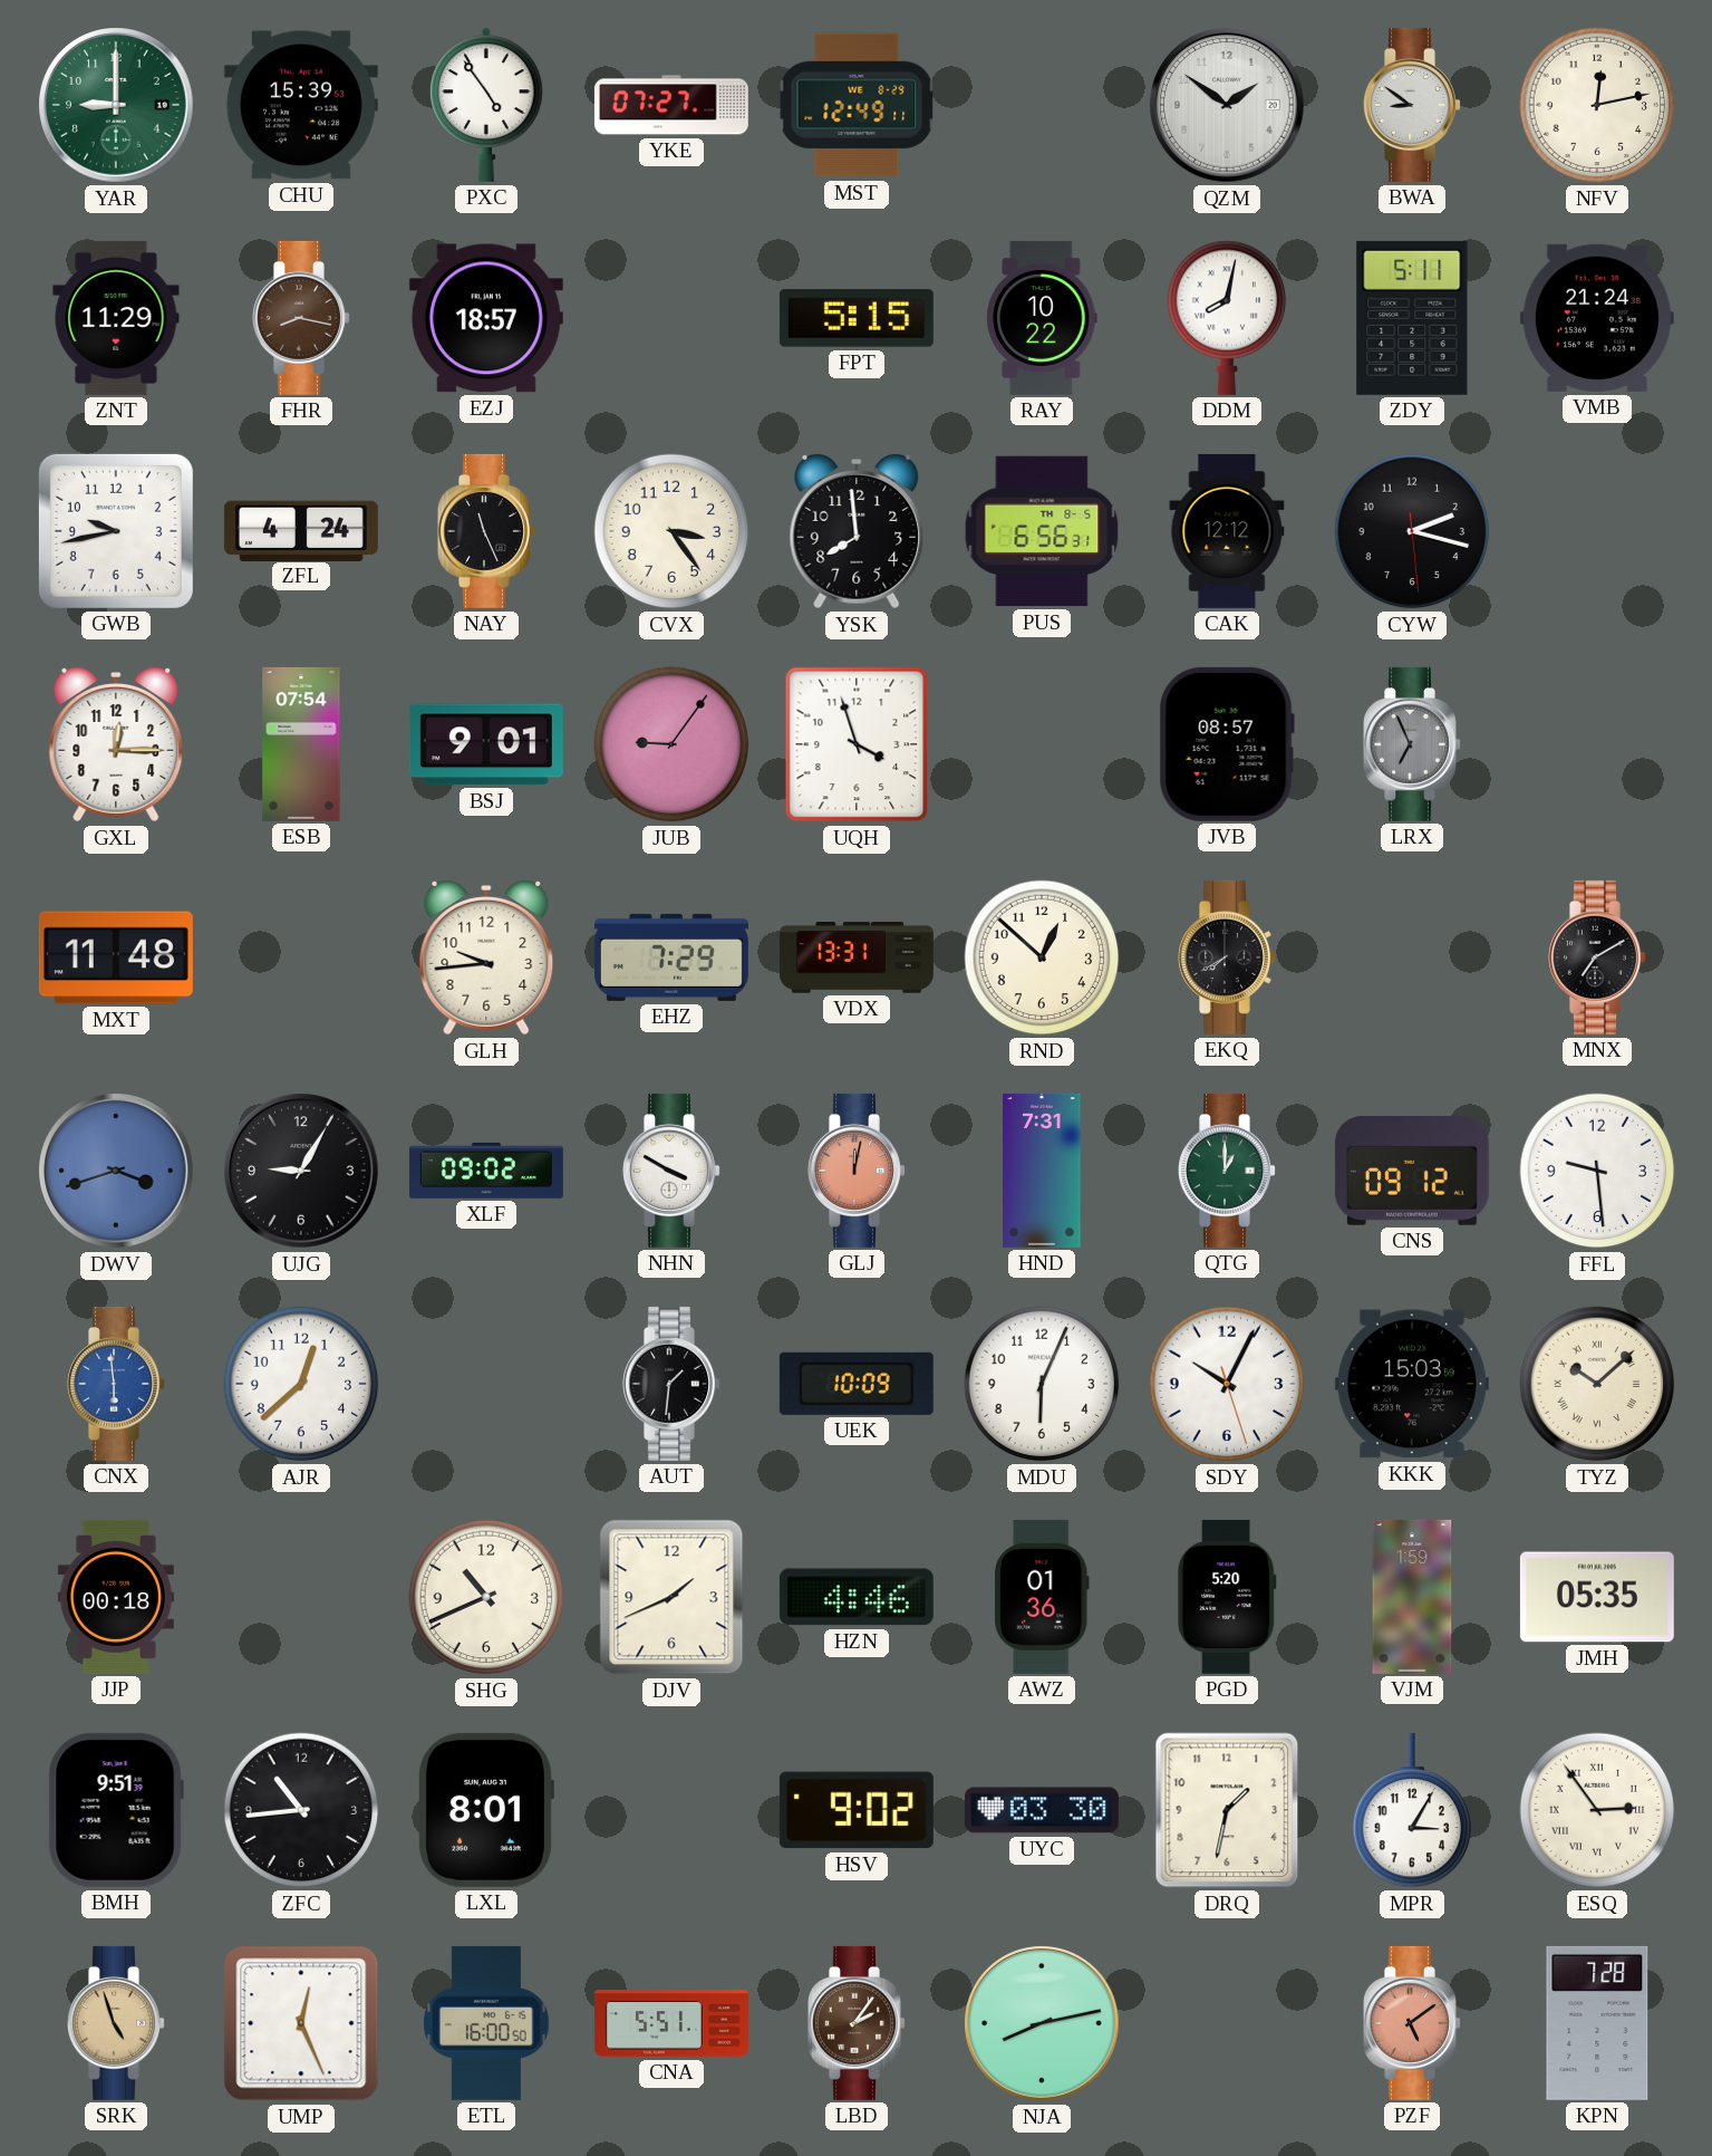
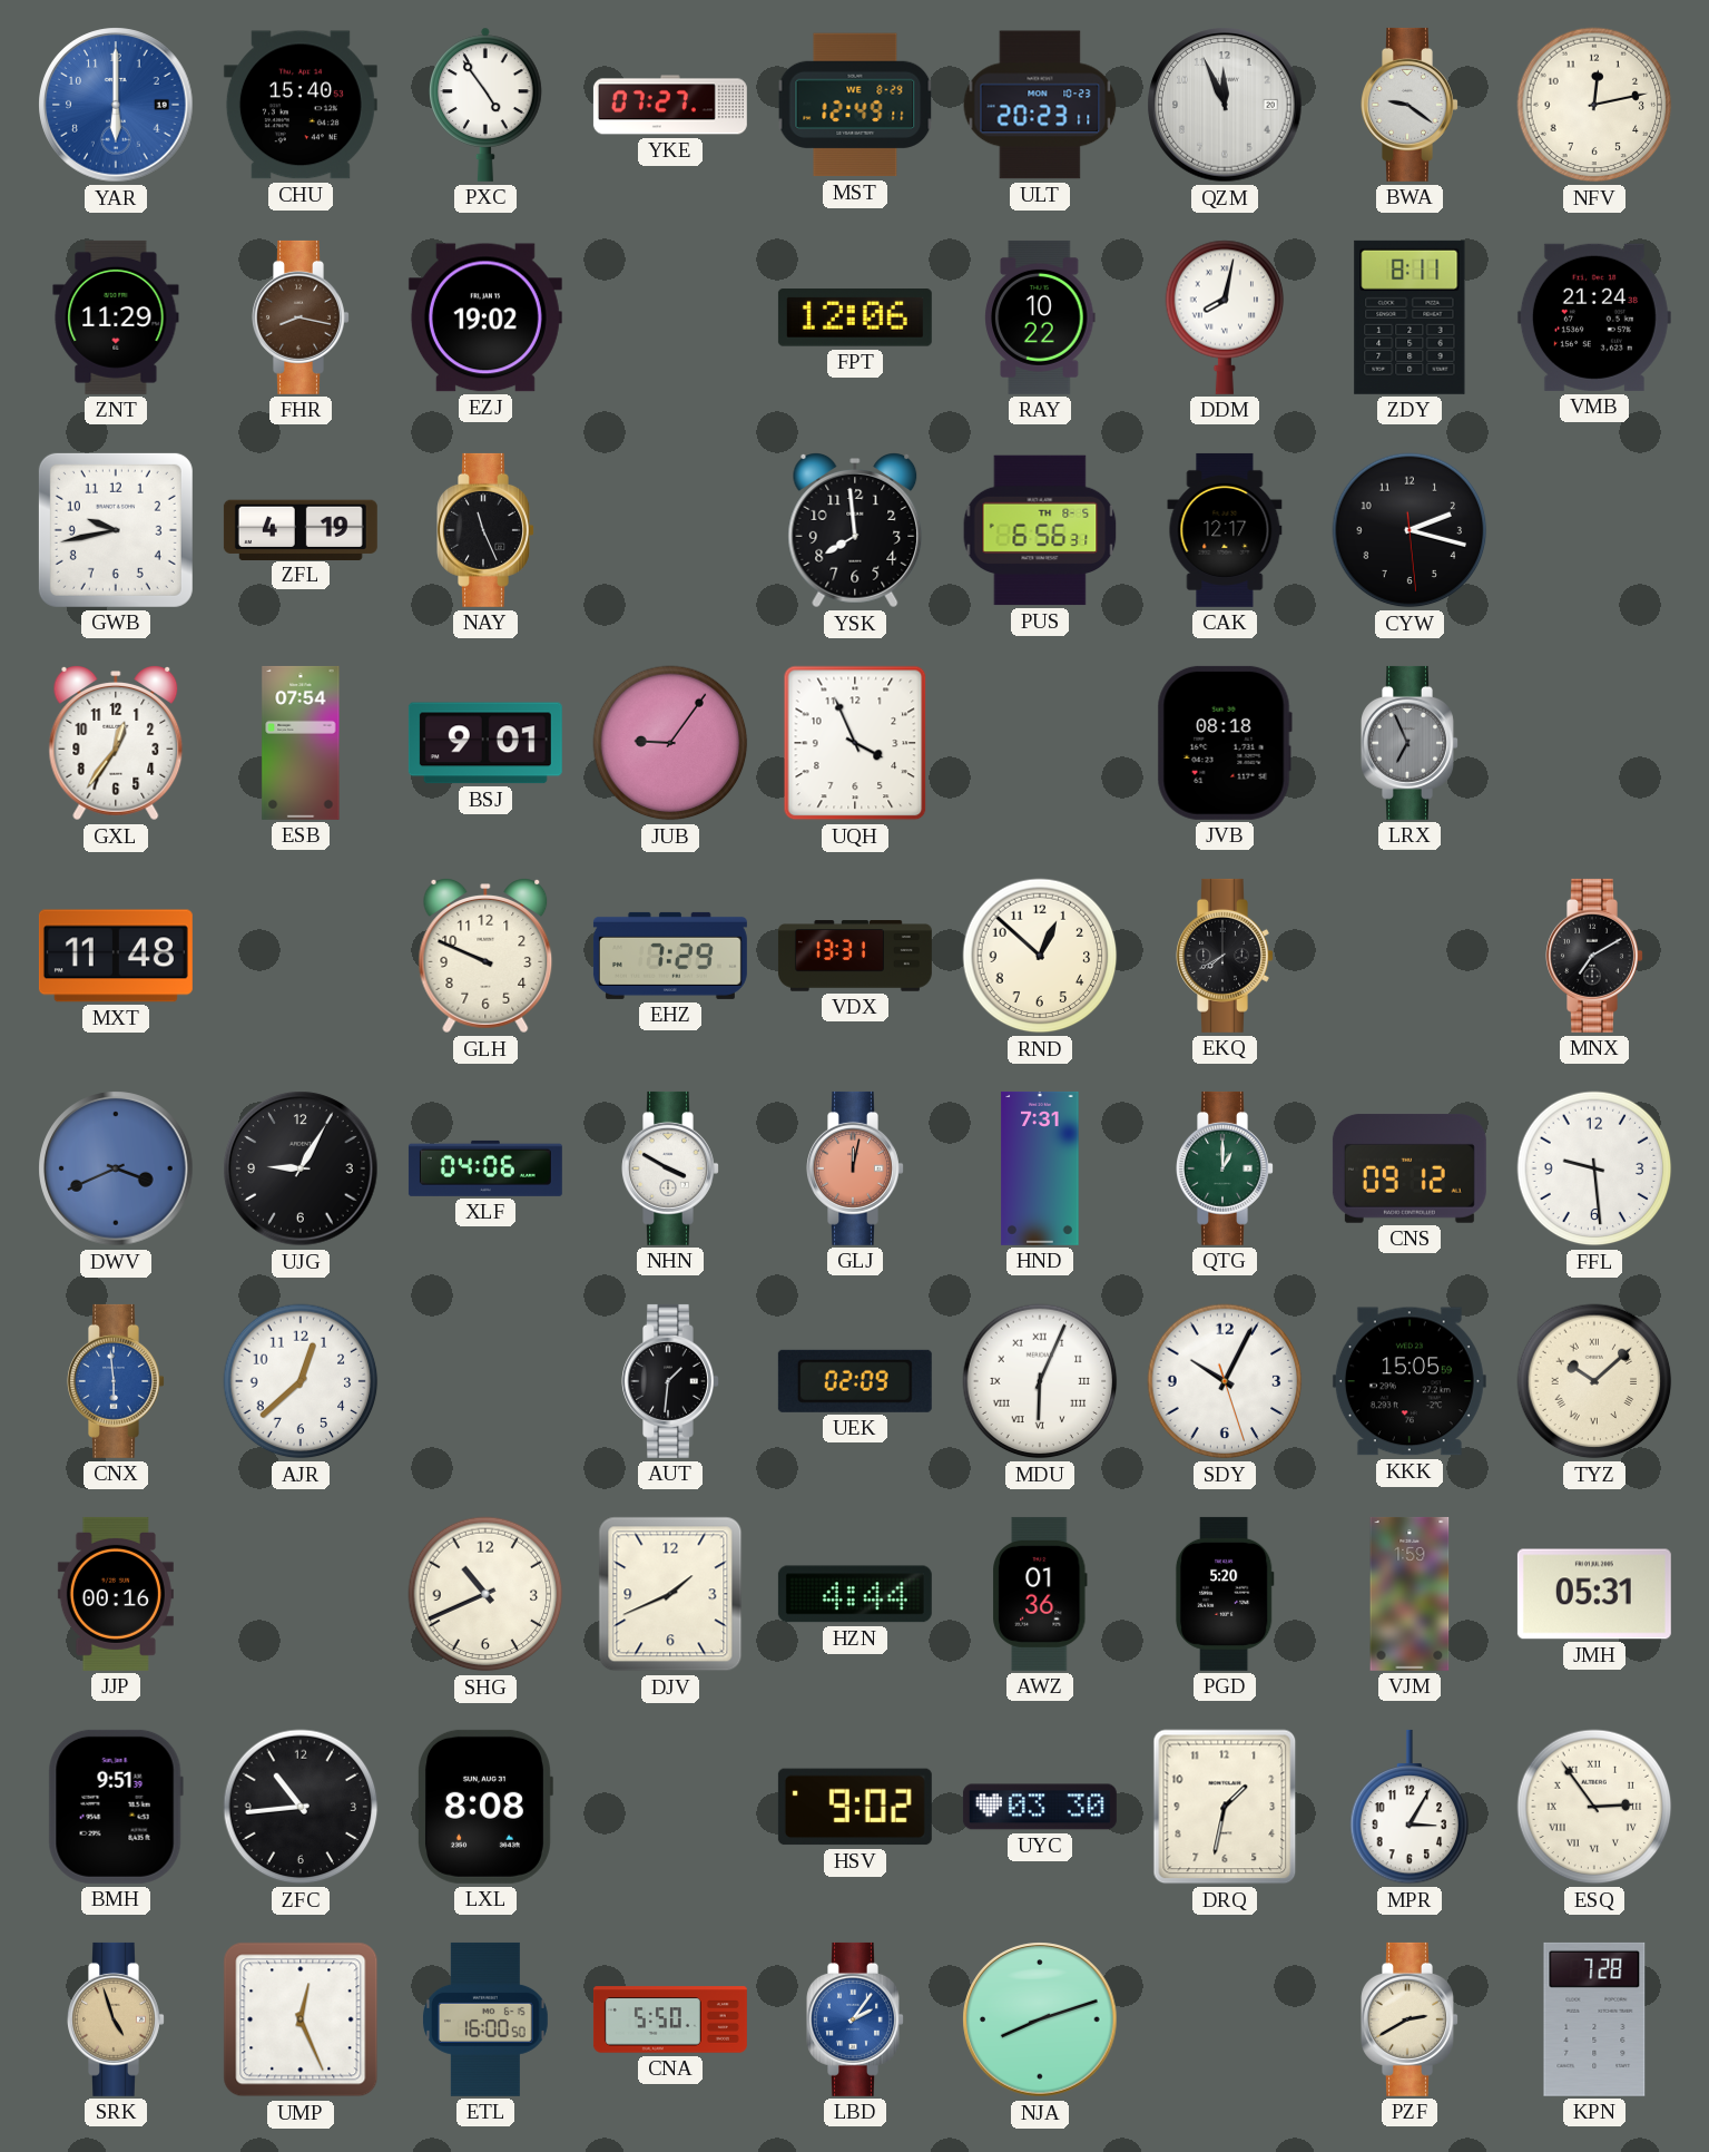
YAR: 9:00 -> 6:00 (116, 105)
YAR dial: green -> blue (116, 105)
CHU: 15:39 -> 15:40 (301, 105)
ULT: none -> 20:23 (1040, 105)
QZM: 1:51 -> 11:56 (1225, 105)
BWA: 8:51 -> 9:21 (1411, 105)
EZJ: 18:57 -> 19:02 (485, 317)
FPT: 5:15 -> 12:06 (855, 317)
ZDY: 5:11 -> 8:11 (1410, 317)
ZFL: 4:24 -> 4:19 (301, 529)
CVX: 3:24 -> none (671, 531)
CAK: 12:12 -> 12:17 (1225, 530)
GXL: 12:15 -> 12:36 (116, 744)
UQH: 3:57 -> 3:56 (855, 743)
JVB: 08:57 -> 08:18 (1225, 743)
GLH: 9:44 -> 9:49 (485, 957)
DWV: 3:42 -> 3:41 (116, 1168)
XLF: 09:02 -> 04:06 (485, 1168)
UEK: 10:09 -> 02:09 (855, 1381)
MDU numerals: Arabic -> Roman (1040, 1381)
KKK: 15:03 -> 15:05 (1410, 1381)
JJP: 00:18 -> 00:16 (116, 1594)
HZN: 4:46 -> 4:44 (855, 1594)
JMH: 05:35 -> 05:31 (1594, 1594)
LXL: 8:01 -> 8:08 (484, 1807)
CNA: 5:51 -> 5:50 (670, 2019)
LBD dial: brown -> blue (856, 2019)
NJA: 8:13 -> 8:12 (1040, 2019)
PZF: 5:09 -> 2:40 (1411, 2019)
PZF dial: salmon -> cream (1411, 2019)
